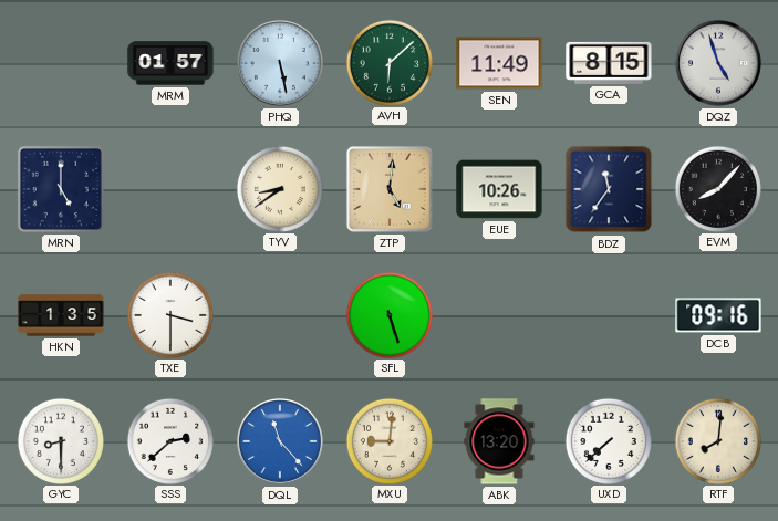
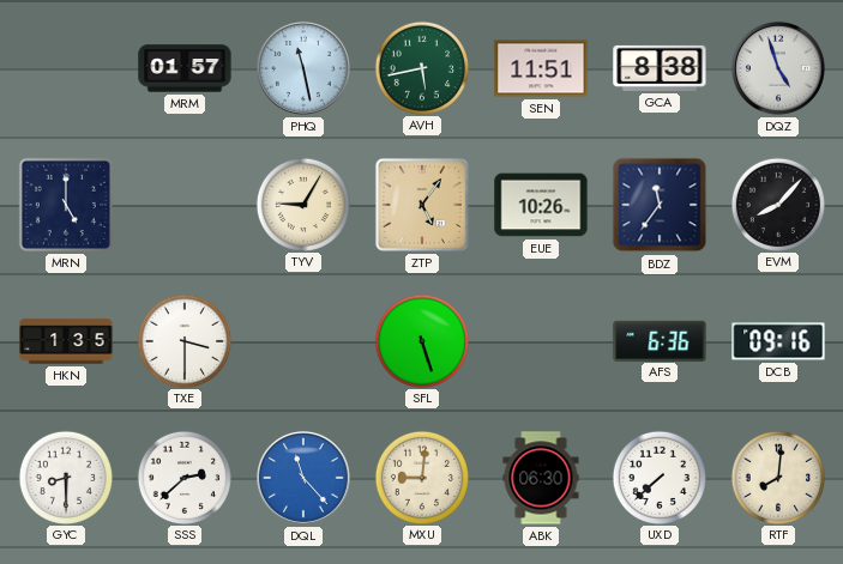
PHQ: 5:28 -> 11:28 (303, 68)
AVH: 6:08 -> 5:43 (421, 67)
SEN: 11:49 -> 11:51 (541, 68)
GCA: 8:15 -> 8:38 (660, 68)
TYV: 8:39 -> 9:05 (302, 204)
ZTP: 5:01 -> 5:06 (422, 205)
AFS: none -> 6:36 (660, 340)
ABK: 13:20 -> 06:30 (541, 478)
